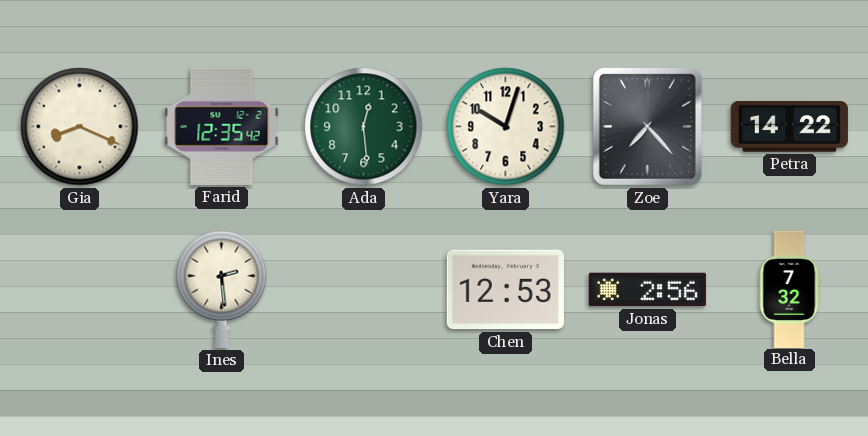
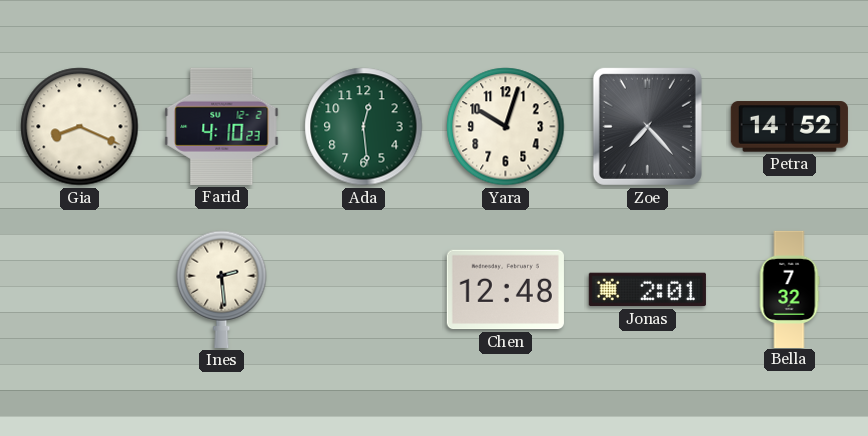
Farid: 12:35 -> 4:10 (222, 126)
Petra: 14:22 -> 14:52 (789, 127)
Chen: 12:53 -> 12:48 (505, 290)
Jonas: 2:56 -> 2:01 (647, 290)
